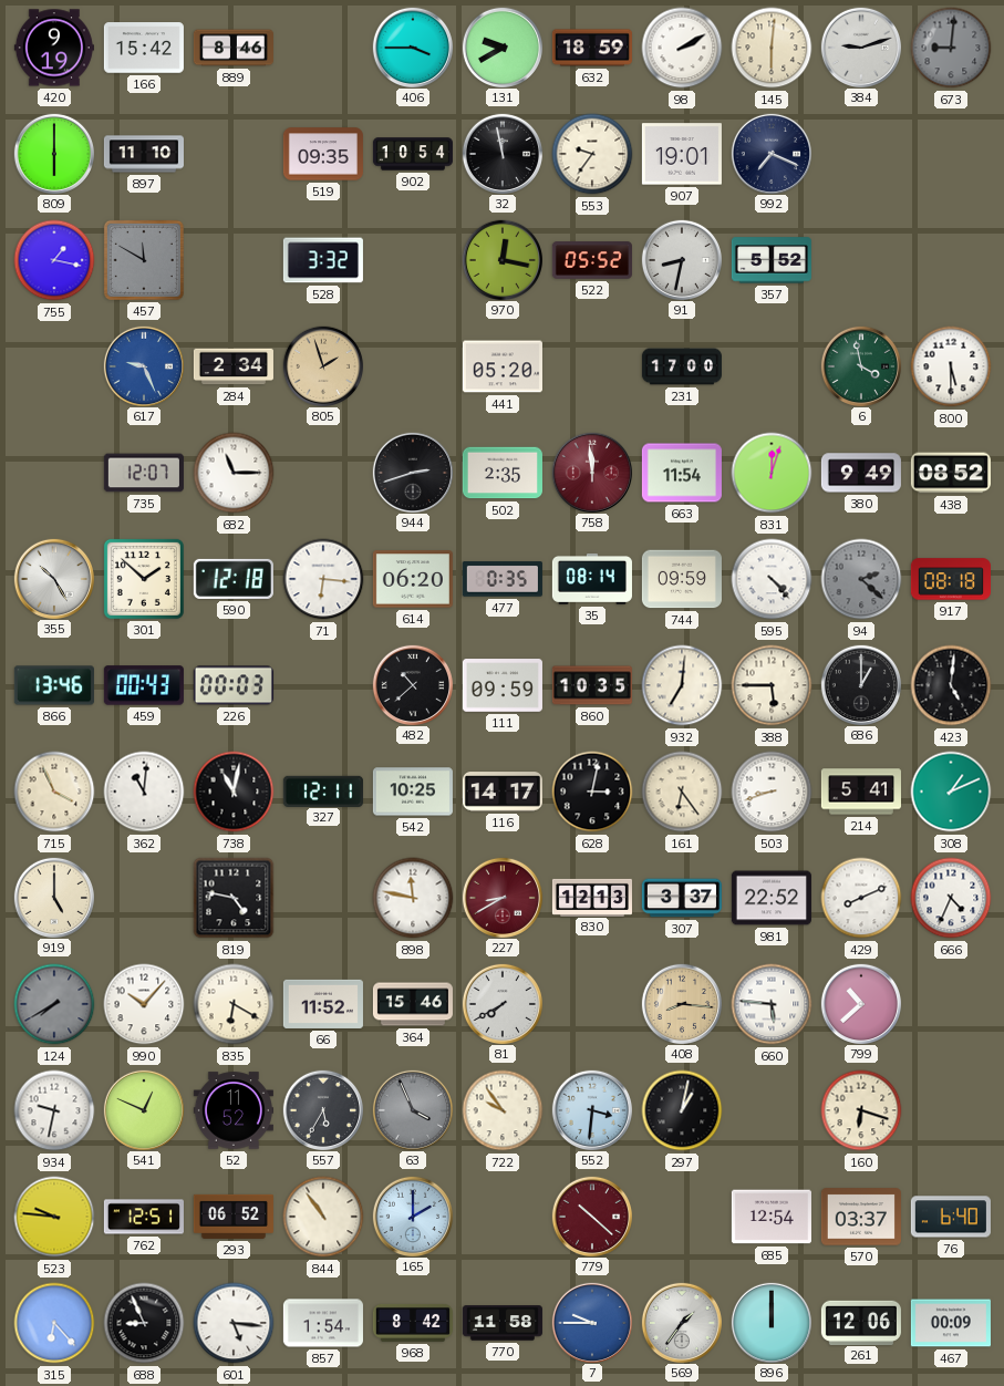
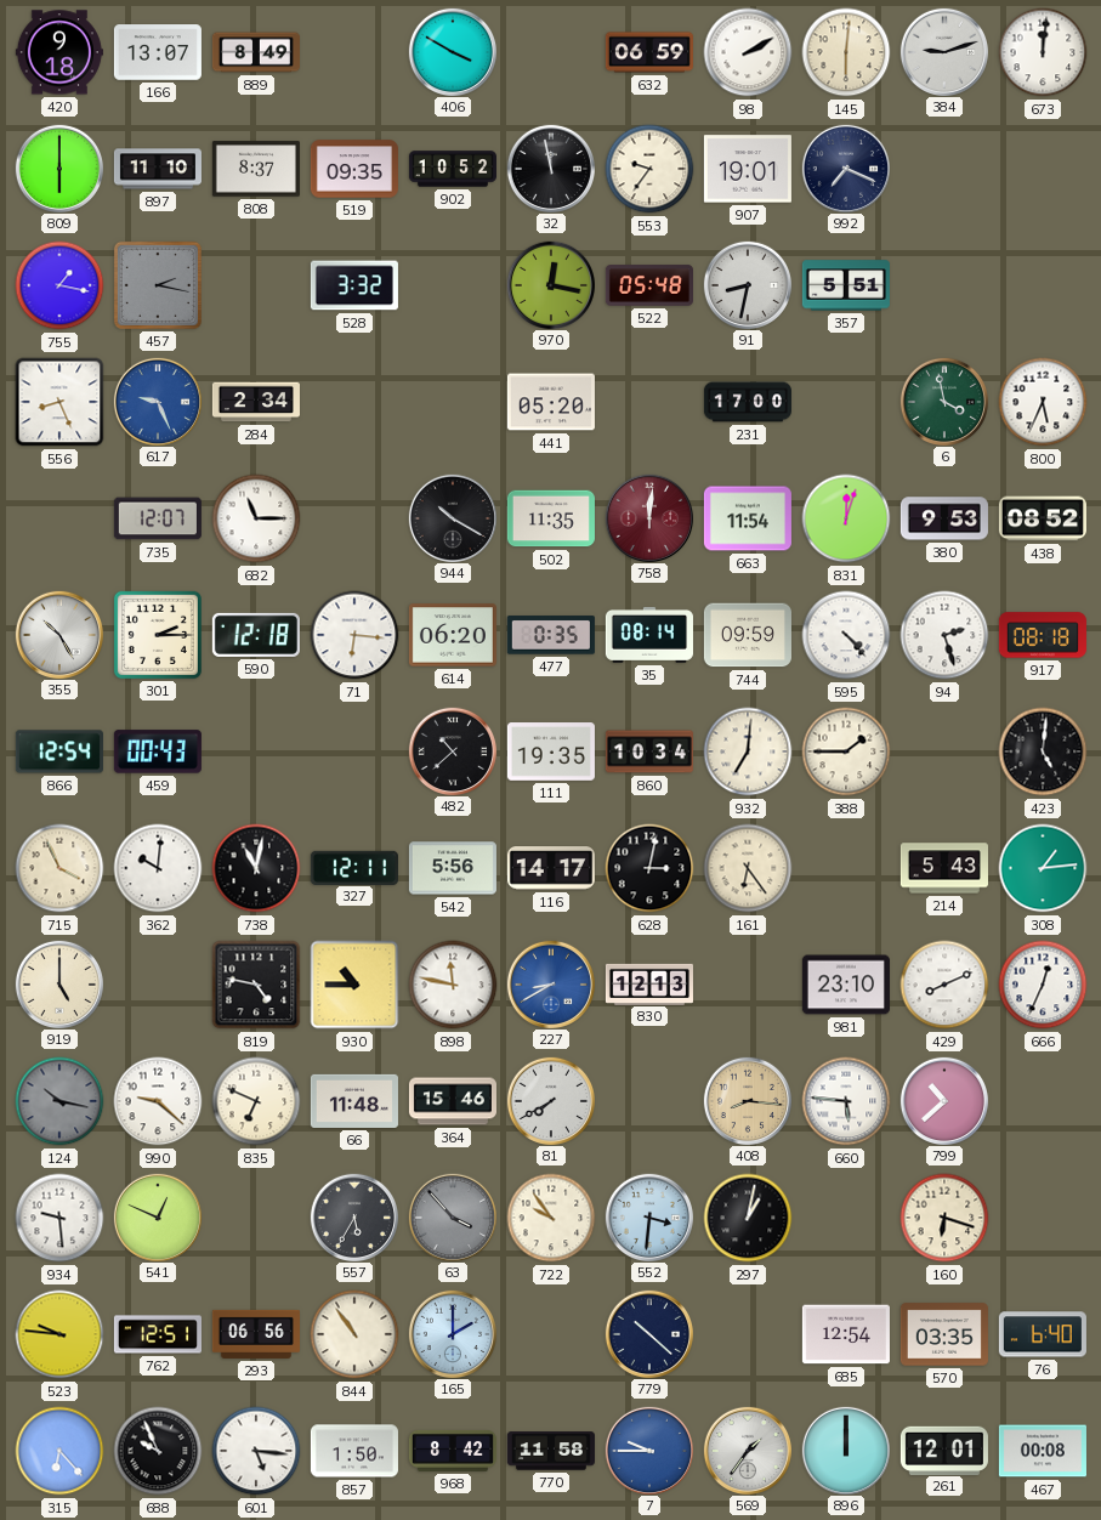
420: 9:19 -> 9:18 (59, 52)
166: 15:42 -> 13:07 (158, 52)
889: 8:46 -> 8:49 (256, 52)
406: 3:45 -> 3:50 (452, 51)
131: 9:40 -> none (501, 46)
632: 18:59 -> 06:59 (649, 52)
673: 9:01 -> 12:01 (1043, 52)
673 dial: grey -> white (1043, 52)
808: none -> 8:37 (256, 169)
902: 10:54 -> 10:52 (453, 169)
457: 11:50 -> 2:17 (158, 285)
522: 05:52 -> 05:48 (649, 285)
357: 5:52 -> 5:51 (846, 285)
556: none -> 8:26 (59, 402)
805: 1:57 -> none (322, 365)
800: 5:30 -> 5:34 (1043, 402)
944: 2:42 -> 10:20 (452, 517)
502: 2:35 -> 11:35 (551, 518)
758: 11:59 -> 12:01 (648, 517)
380: 9:49 -> 9:53 (944, 518)
301: 1:52 -> 2:15 (158, 635)
94: 2:22 -> 2:27 (944, 635)
94 dial: grey -> white (944, 635)
866: 13:46 -> 12:54 (59, 752)
226: 00:03 -> none (234, 685)
111: 09:59 -> 19:35 (551, 752)
860: 10:35 -> 10:34 (649, 752)
388: 5:45 -> 1:45 (846, 752)
686: 1:00 -> none (860, 684)
362: 11:01 -> 10:01 (158, 868)
542: 10:25 -> 5:56 (453, 868)
503: 8:42 -> none (772, 792)
214: 5:41 -> 5:43 (944, 868)
308: 1:11 -> 1:14 (1043, 868)
930: none -> 10:45 (354, 985)
227 dial: burgundy -> blue (550, 983)
307: 3:37 -> none (682, 898)
981: 22:52 -> 23:10 (846, 985)
666: 4:34 -> 12:34 (1043, 985)
124: 7:40 -> 10:17 (59, 1101)
990: 10:07 -> 9:22 (158, 1101)
835: 6:20 -> 6:49 (256, 1101)
66: 11:52 -> 11:48 (354, 1101)
934: 9:32 -> 9:29 (59, 1218)
52: 11:52 -> none (234, 1110)
63: 3:56 -> 3:53 (452, 1216)
293: 06:52 -> 06:56 (256, 1334)
779 dial: burgundy -> navy (648, 1333)
570: 03:37 -> 03:35 (944, 1334)
688: 8:56 -> 9:56 (158, 1451)
857: 1:54 -> 1:50 (354, 1451)
261: 12:06 -> 12:01 (944, 1450)
467: 00:09 -> 00:08 (1043, 1451)
